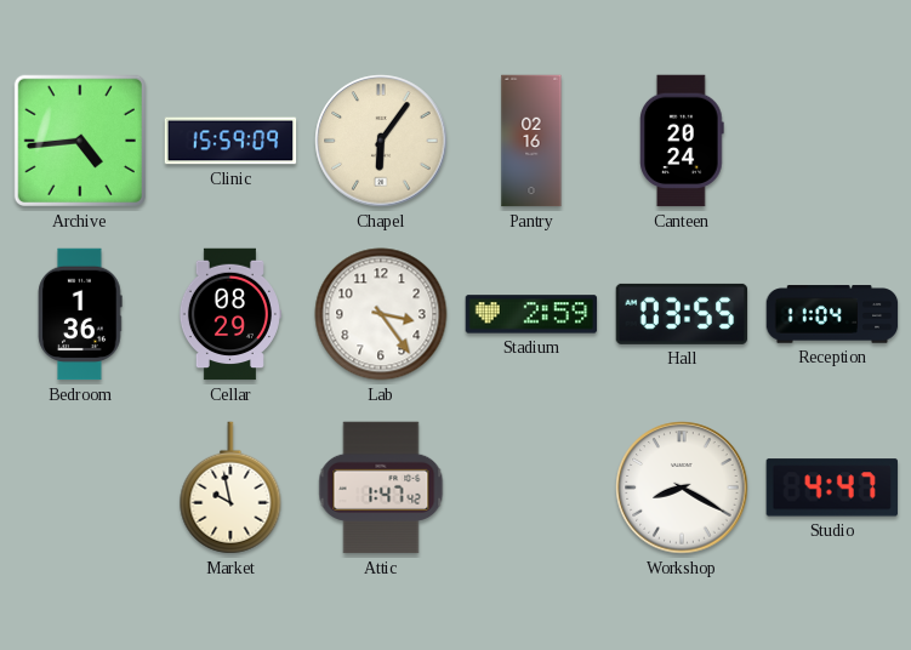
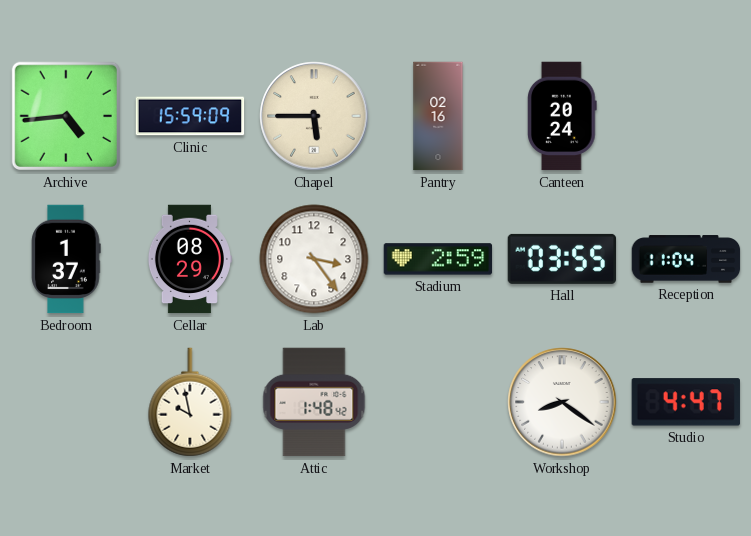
Chapel: 6:06 -> 5:45 (314, 116)
Bedroom: 1:36 -> 1:37 (66, 259)
Attic: 1:47 -> 1:48 (314, 402)
Workshop: 8:20 -> 8:21 (562, 402)
